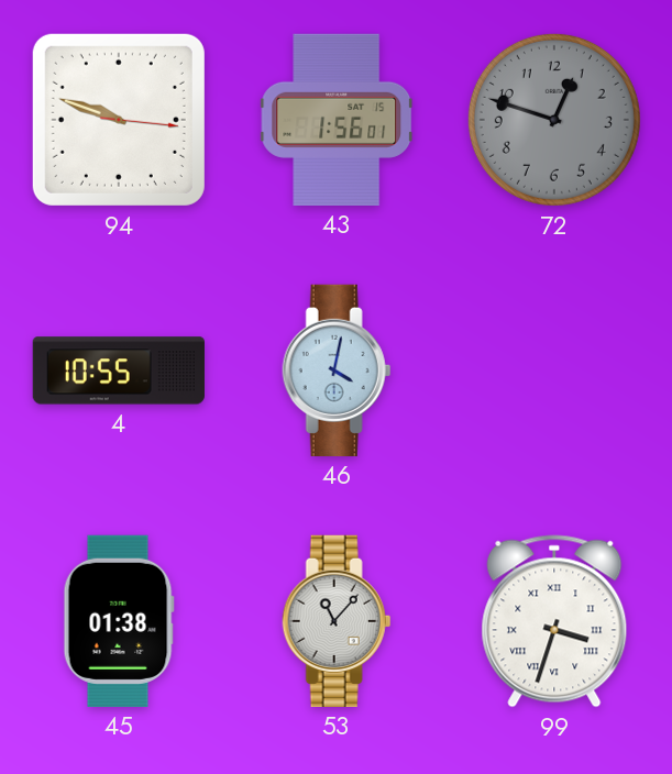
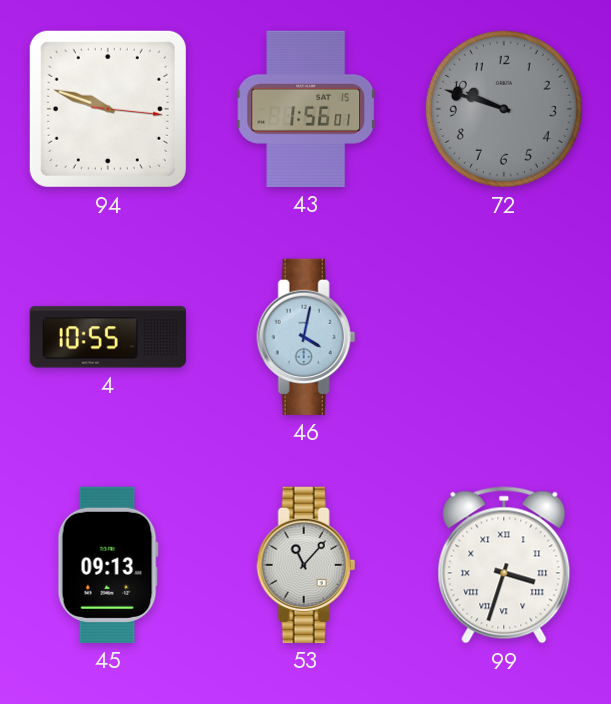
72: 12:48 -> 9:48 (504, 109)
45: 01:38 -> 09:13 (108, 565)
